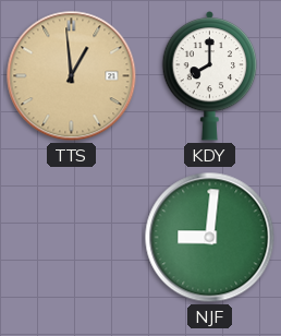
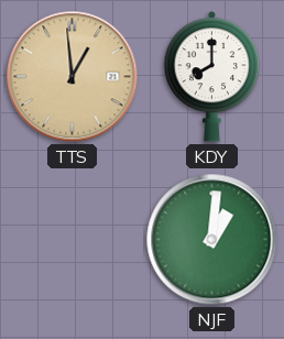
NJF: 9:01 -> 1:01 (212, 240)
